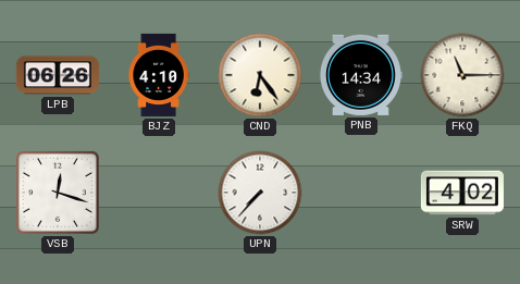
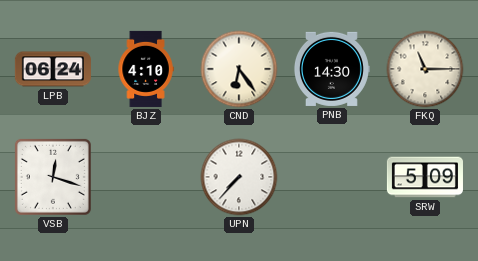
LPB: 06:26 -> 06:24 (53, 69)
PNB: 14:34 -> 14:30 (331, 69)
SRW: 4:02 -> 5:09 (425, 177)
